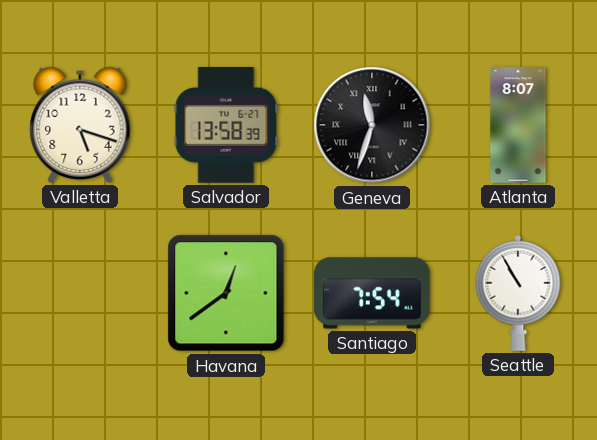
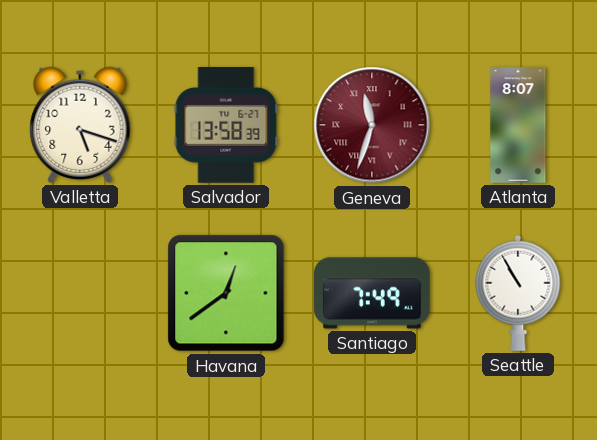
Geneva dial: black -> burgundy (372, 125)
Santiago: 7:54 -> 7:49 (372, 293)
